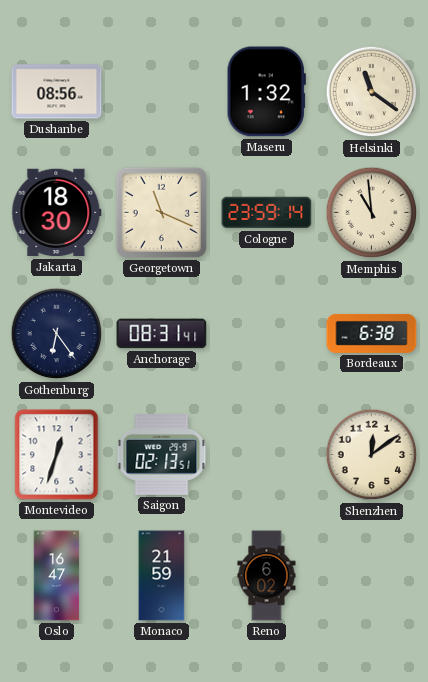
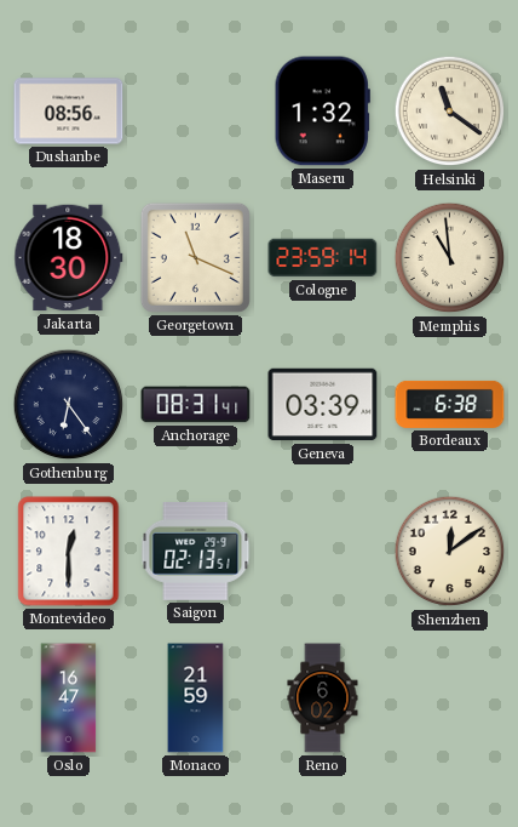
Geneva: none -> 03:39 (323, 405)
Montevideo: 12:33 -> 12:30 (69, 552)
